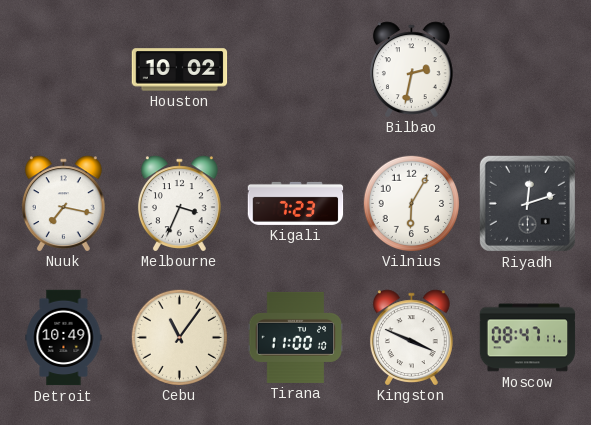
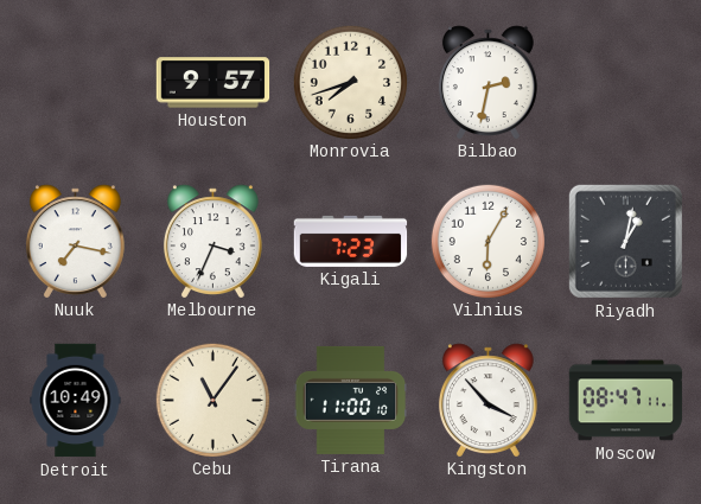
Houston: 10:02 -> 9:57 (214, 83)
Monrovia: none -> 7:42 (350, 82)
Riyadh: 12:12 -> 1:02 (625, 241)
Kingston: 3:49 -> 3:53 (487, 400)
